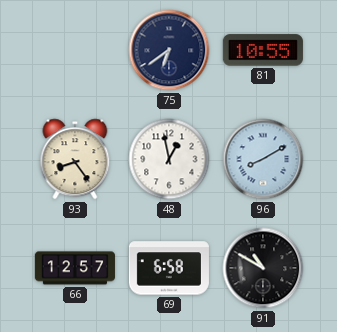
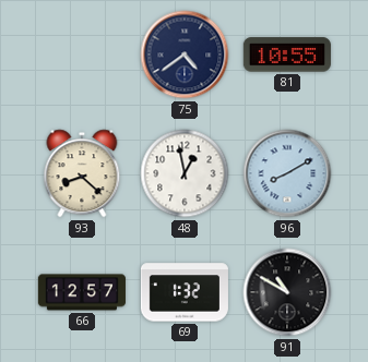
75: 6:39 -> 4:39 (185, 55)
93: 8:24 -> 8:22 (82, 173)
69: 6:58 -> 1:32 (185, 292)
